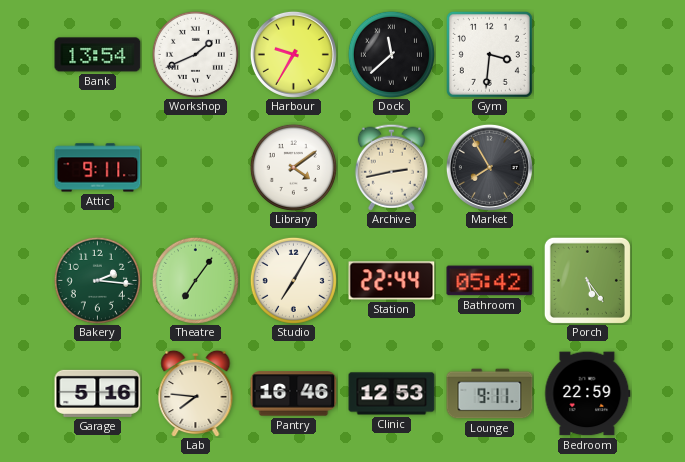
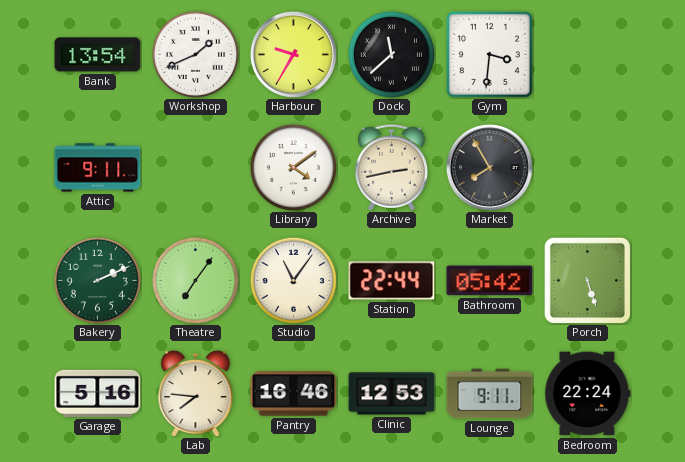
Bakery: 2:16 -> 2:11 (97, 280)
Studio: 7:05 -> 11:06 (293, 280)
Porch: 5:24 -> 5:27 (587, 280)
Bedroom: 22:59 -> 22:24 (588, 394)
